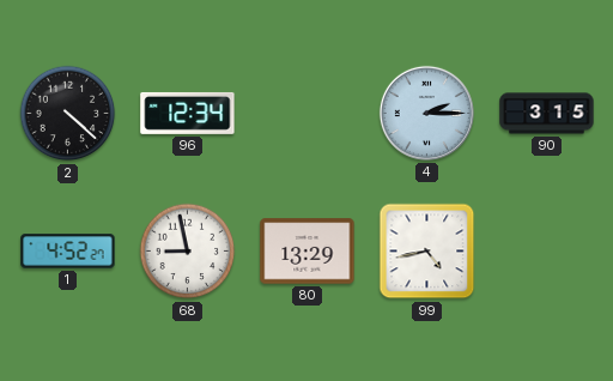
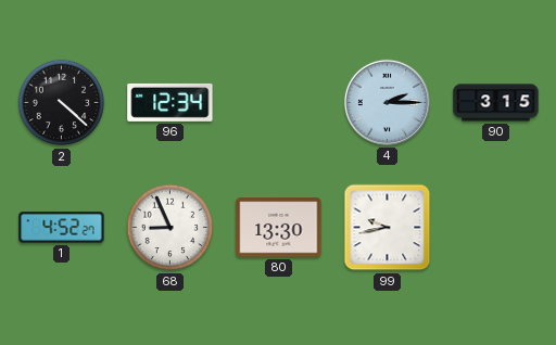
68: 8:58 -> 8:56 (170, 228)
80: 13:29 -> 13:30 (279, 228)
99: 4:43 -> 9:43 (388, 228)
